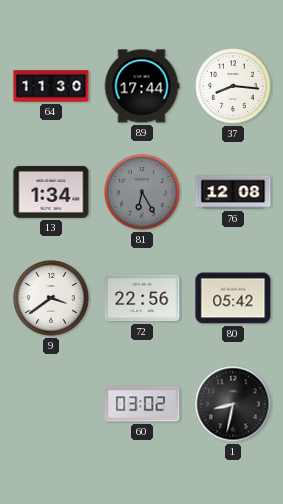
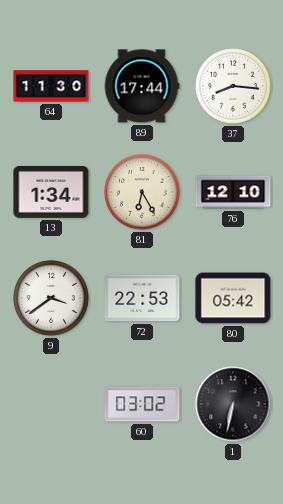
81 dial: grey -> cream (142, 192)
76: 12:08 -> 12:10 (233, 192)
72: 22:56 -> 22:53 (142, 298)
1: 8:32 -> 6:32 (233, 404)
